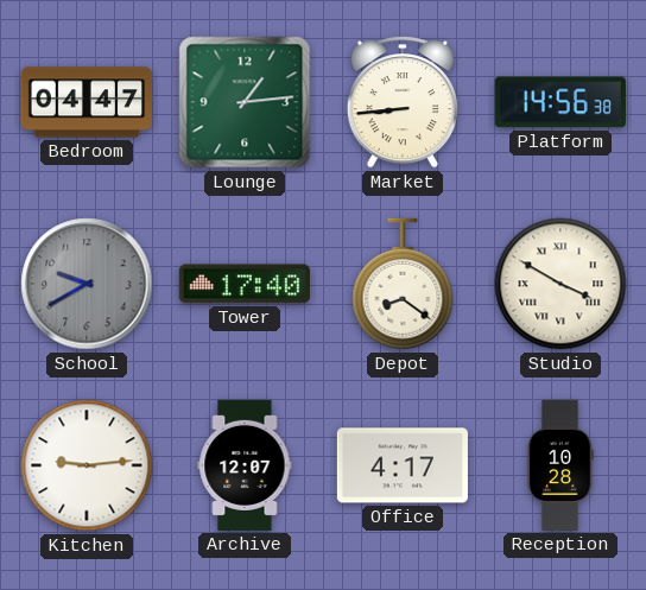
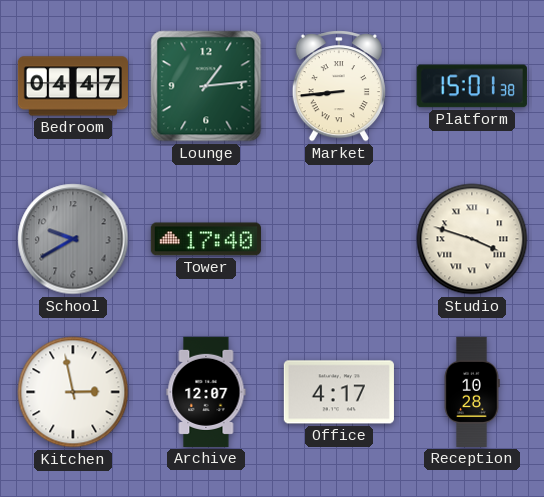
Platform: 14:56 -> 15:01 (472, 86)
Depot: 8:21 -> none (403, 284)
Studio: 3:50 -> 3:48 (472, 239)
Kitchen: 9:14 -> 2:58 (73, 392)
